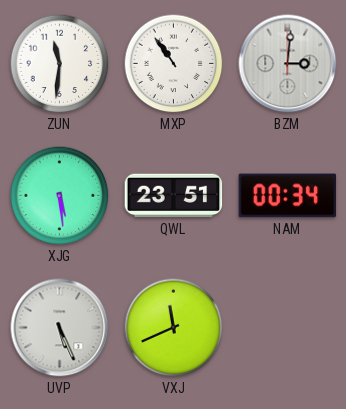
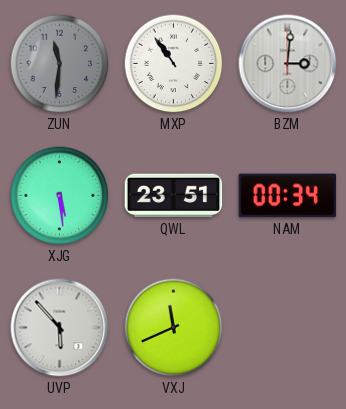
ZUN dial: white -> grey (60, 64)
UVP: 5:26 -> 5:53 (60, 328)
